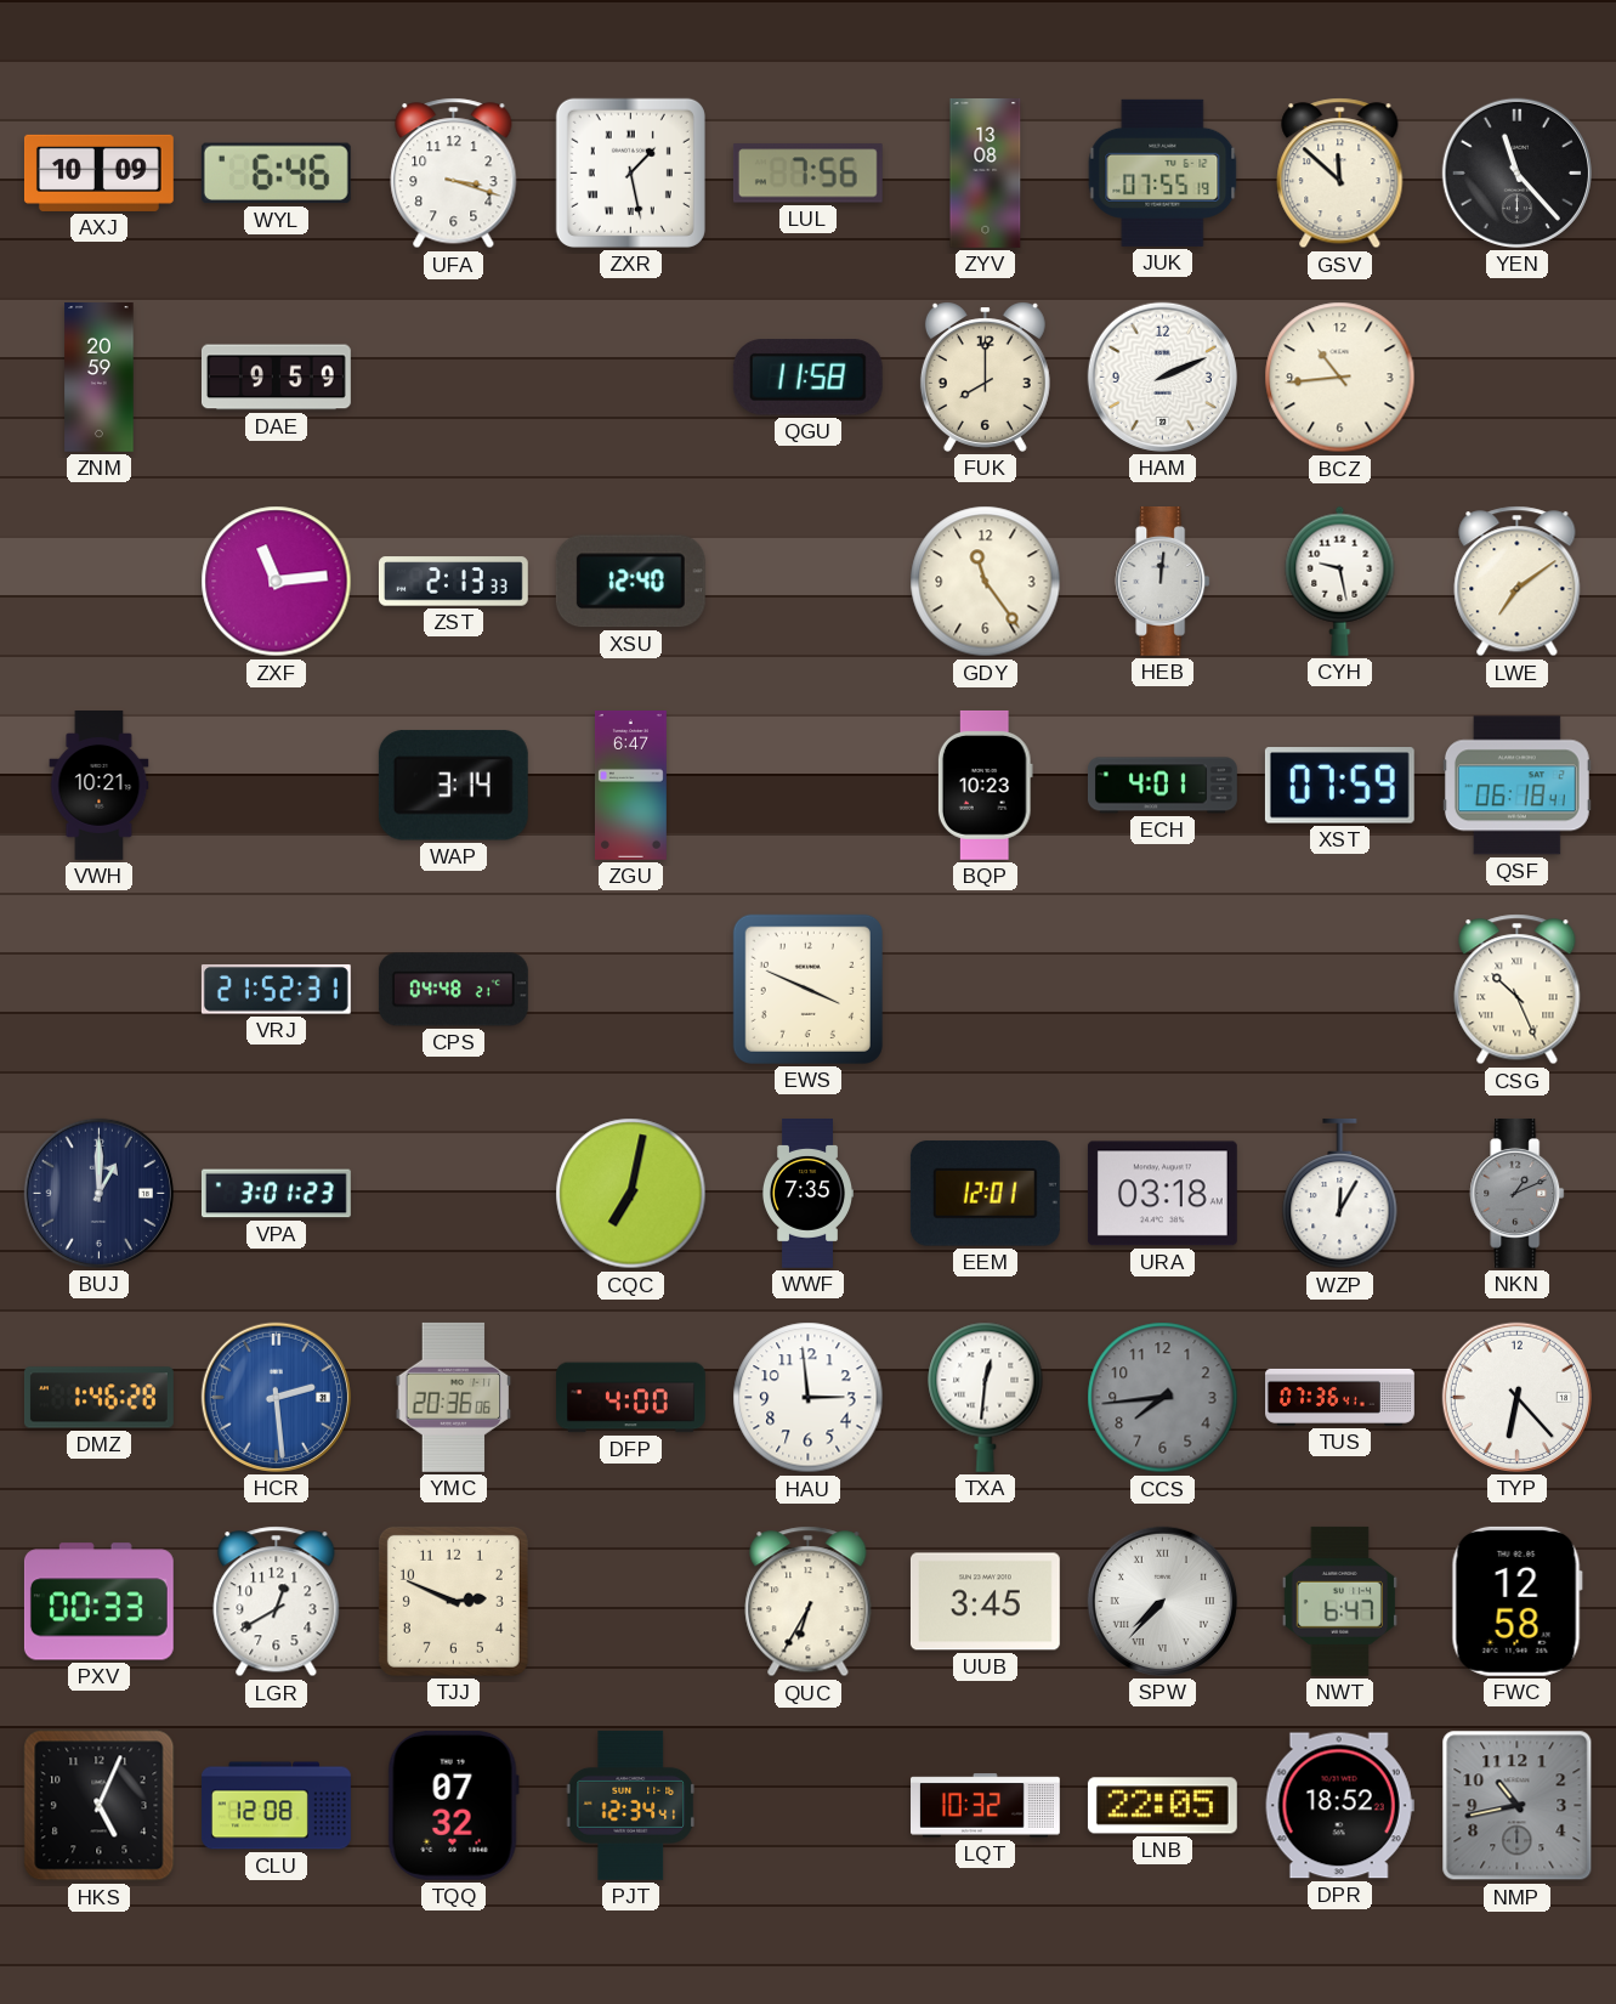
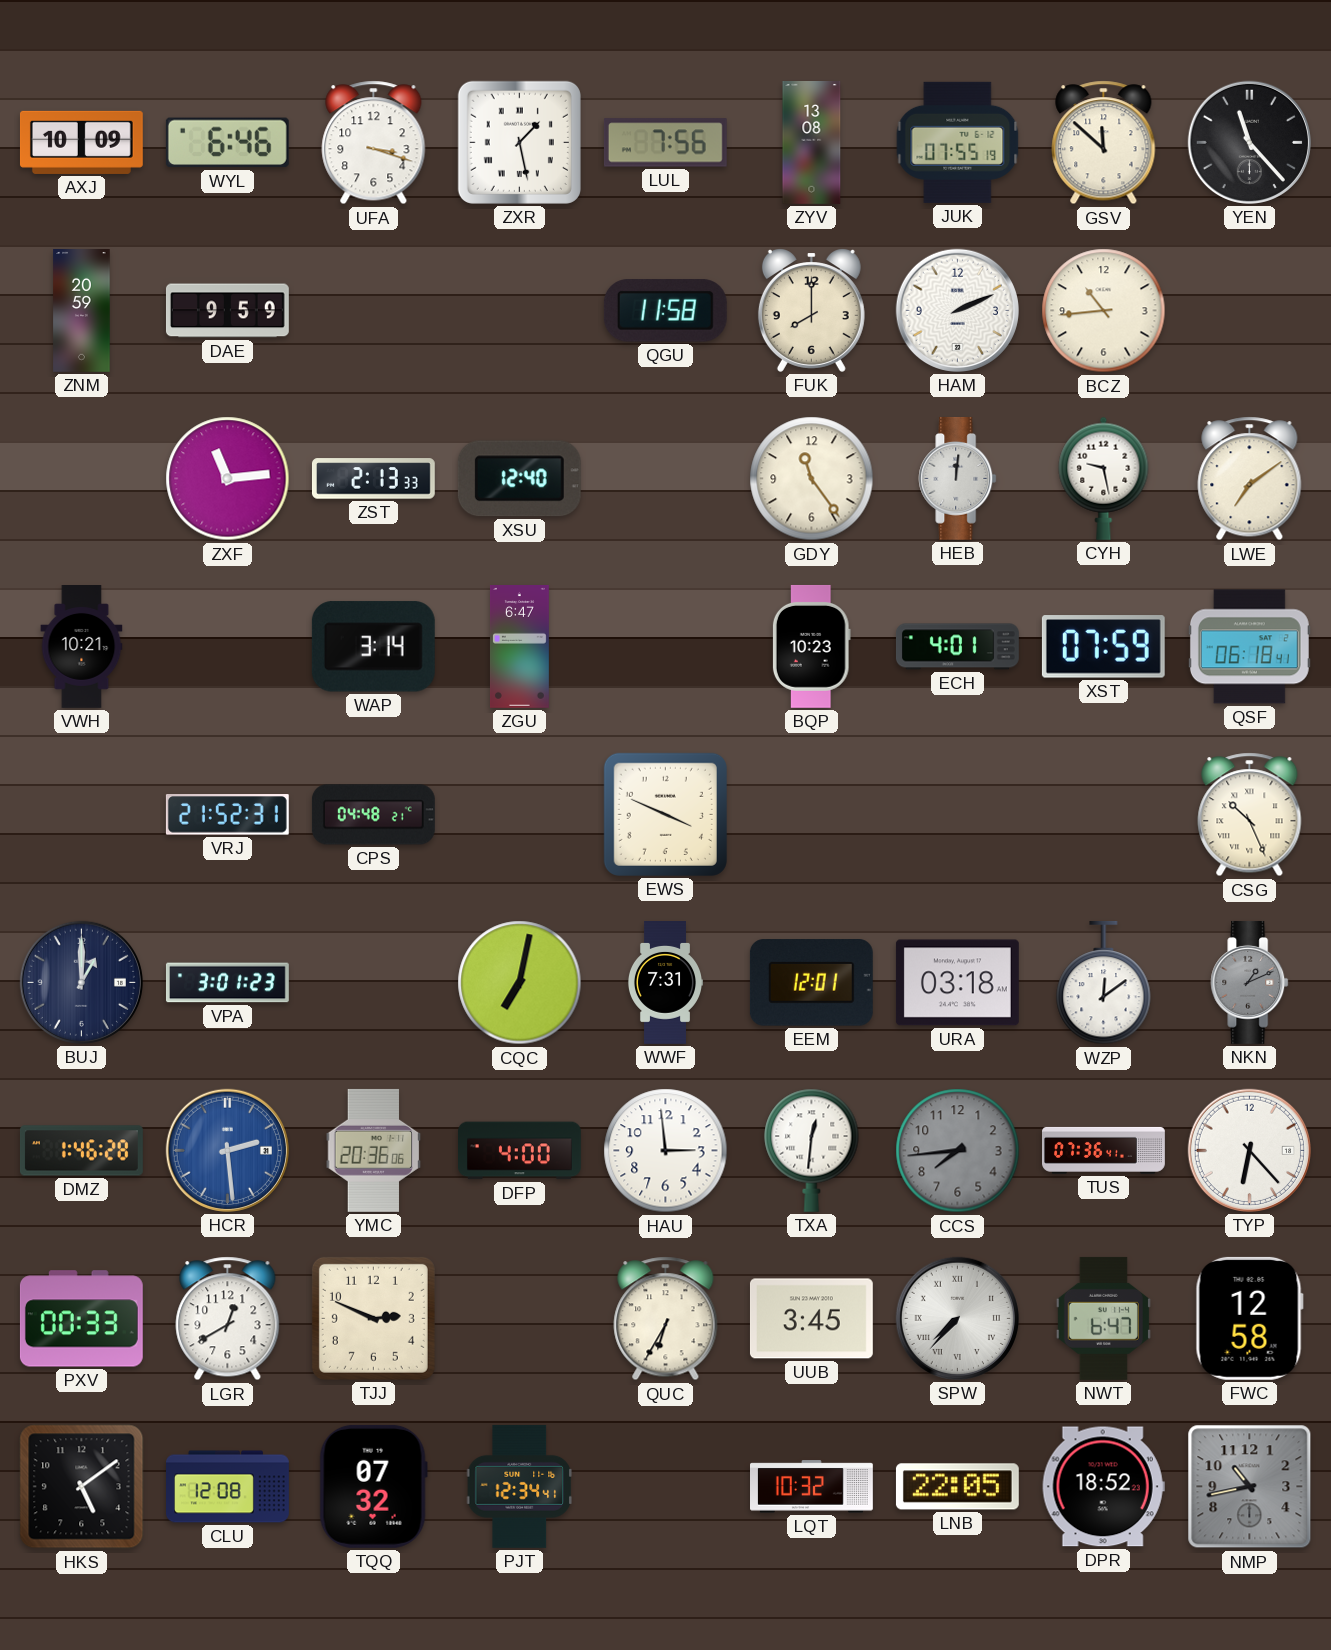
WWF: 7:35 -> 7:31 (664, 983)
WZP: 12:05 -> 12:09 (1104, 983)
HKS: 5:04 -> 5:09 (82, 1487)
